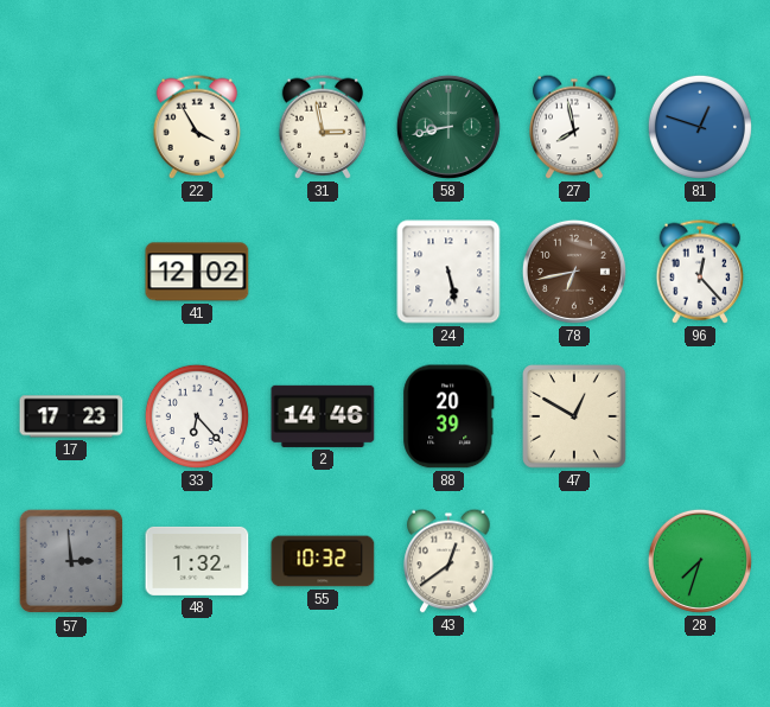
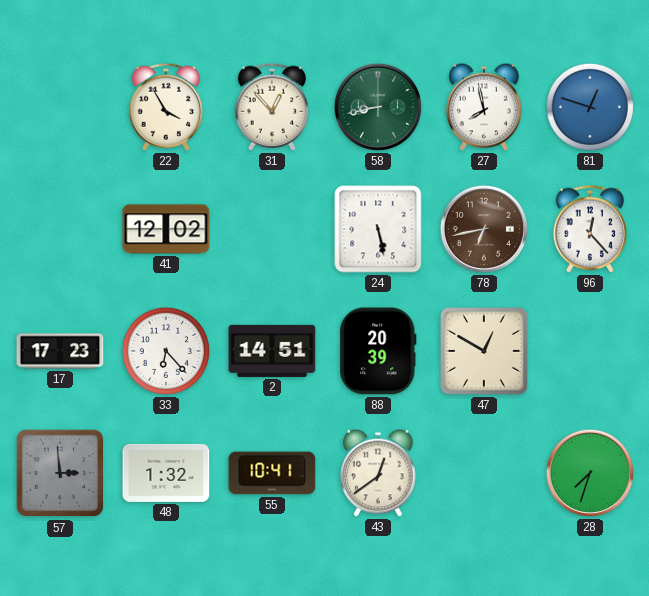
31: 2:58 -> 12:53 (272, 107)
2: 14:46 -> 14:51 (272, 351)
55: 10:32 -> 10:41 (272, 473)
